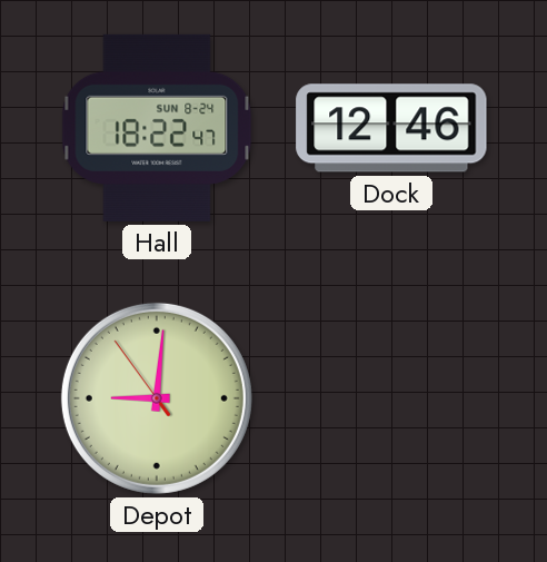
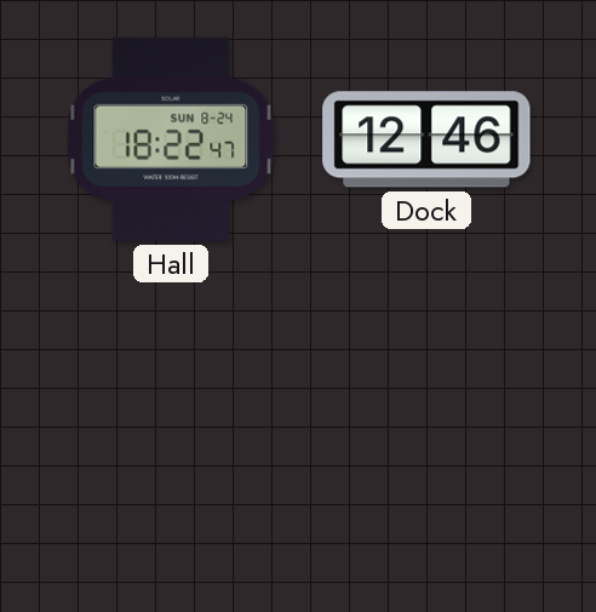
Depot: 9:00 -> none (157, 398)
